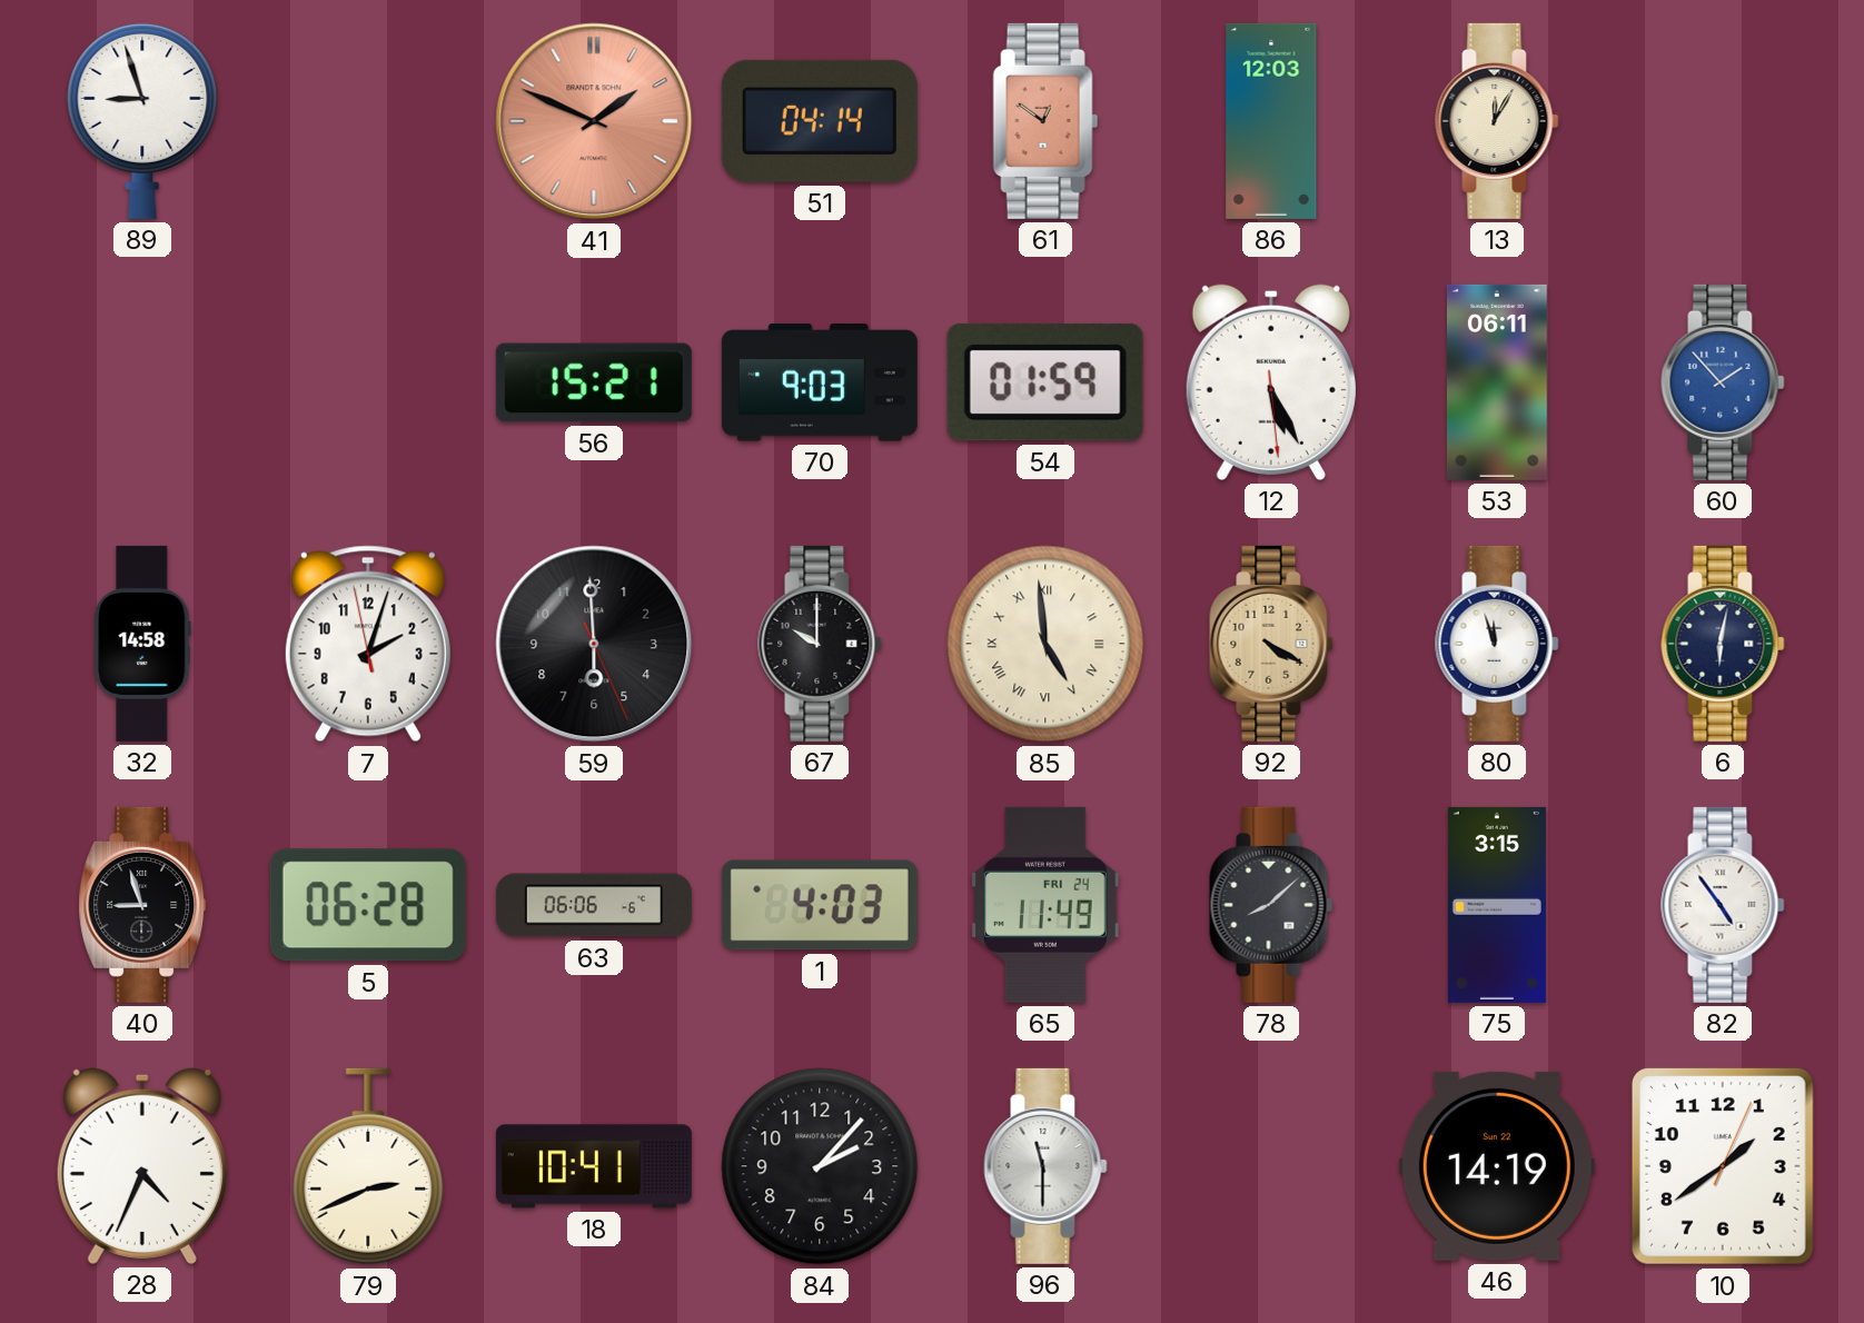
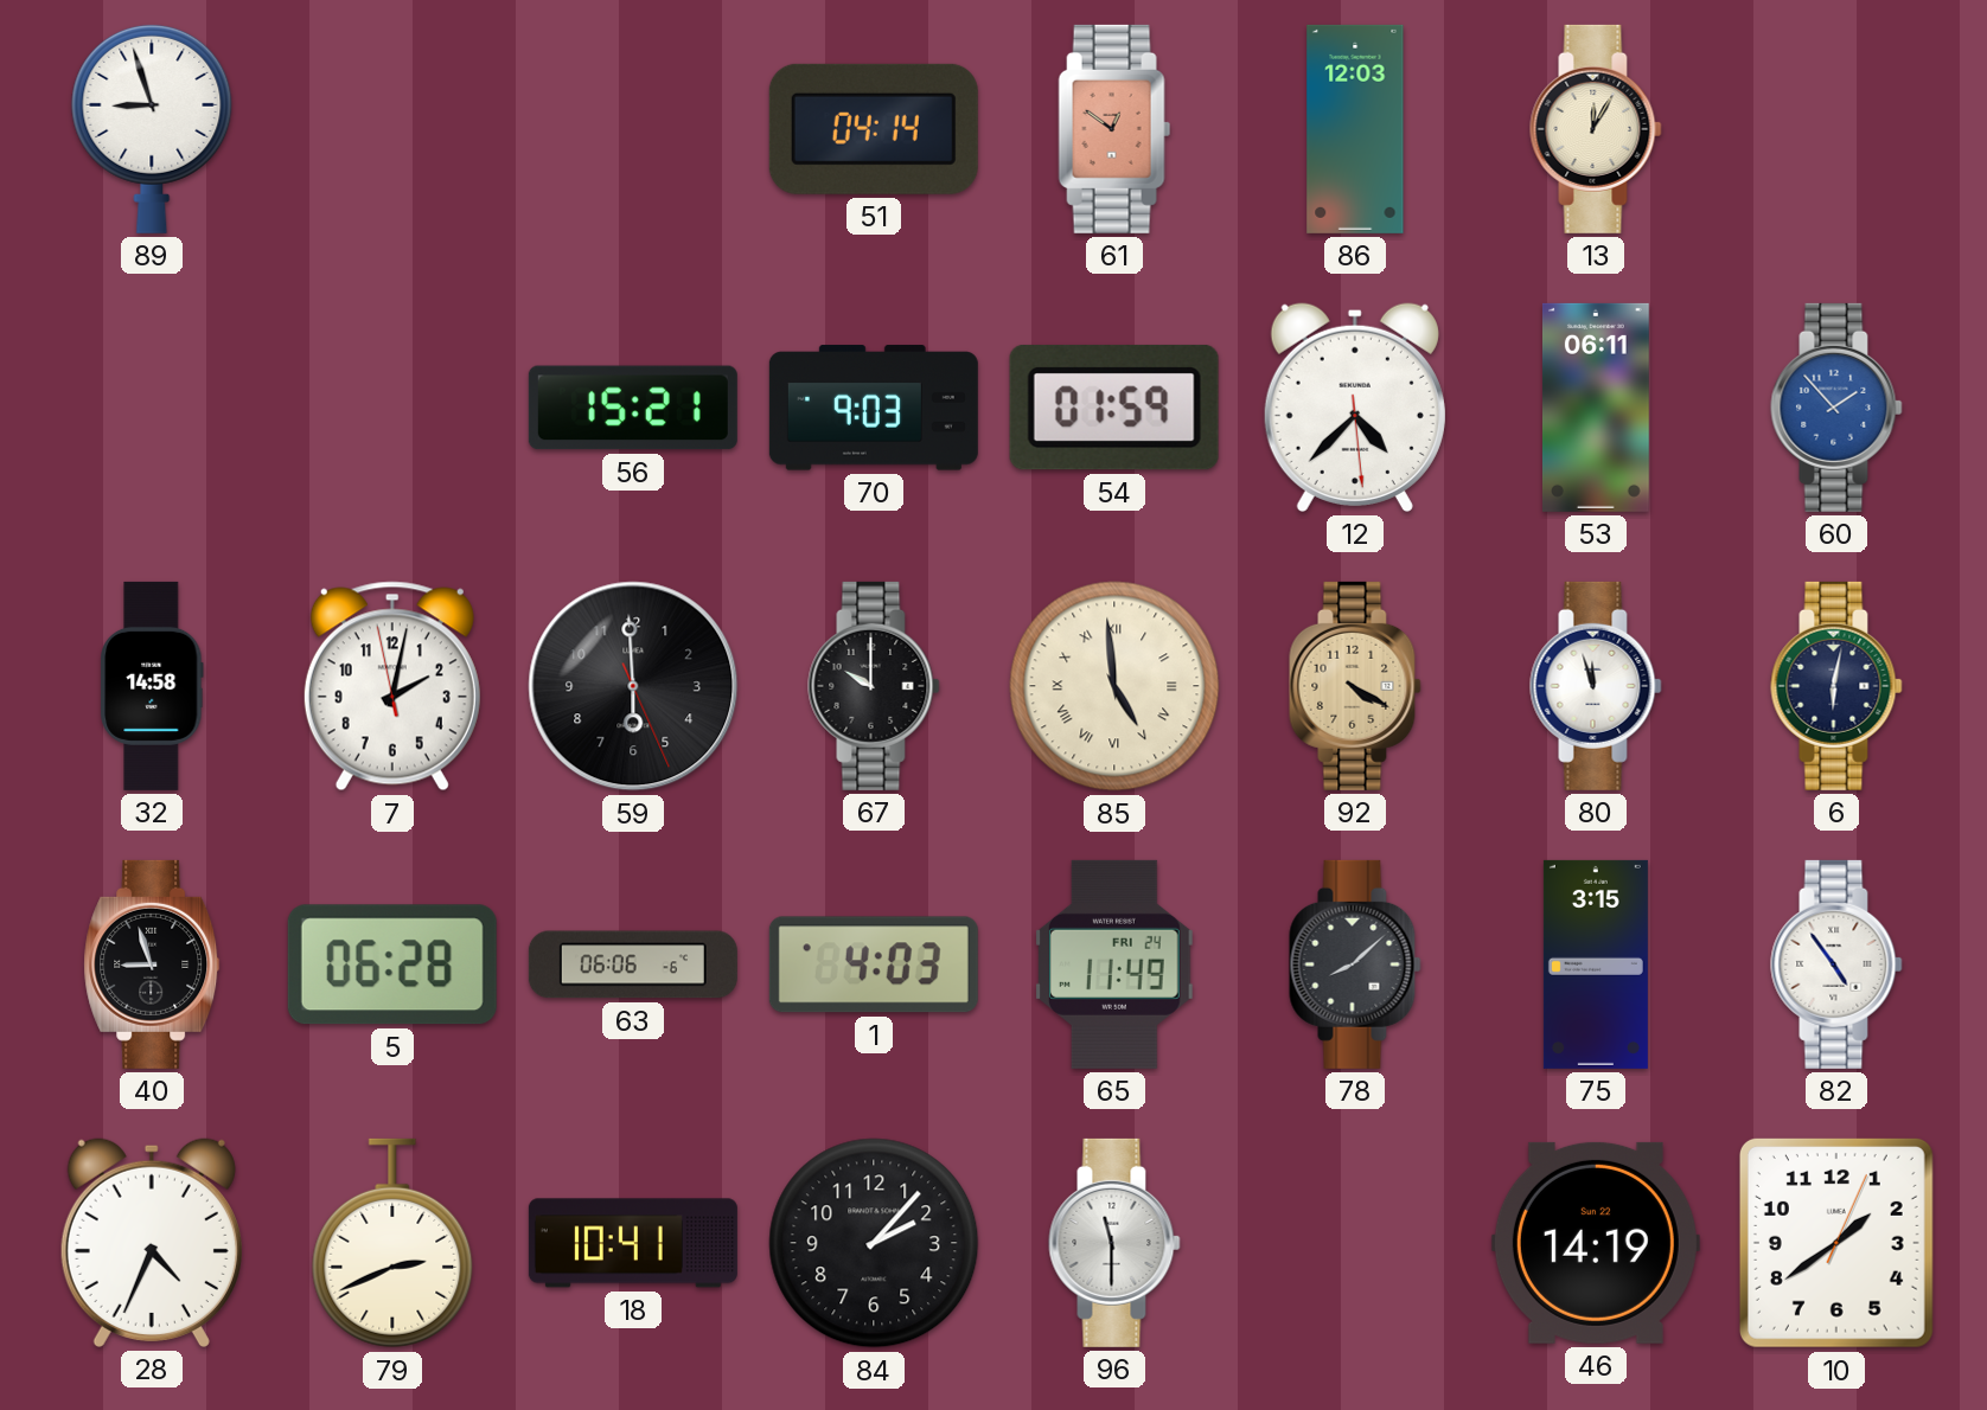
41: 1:49 -> none (594, 121)
12: 5:25 -> 4:37 (1355, 408)
7: 2:02 -> 2:01 (392, 686)
